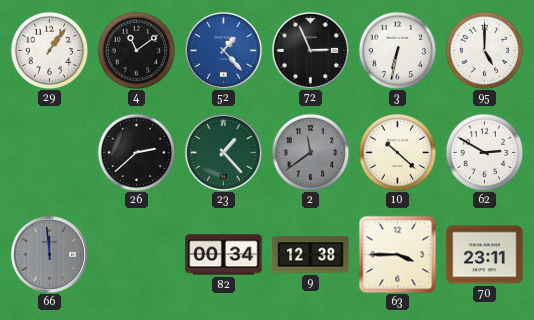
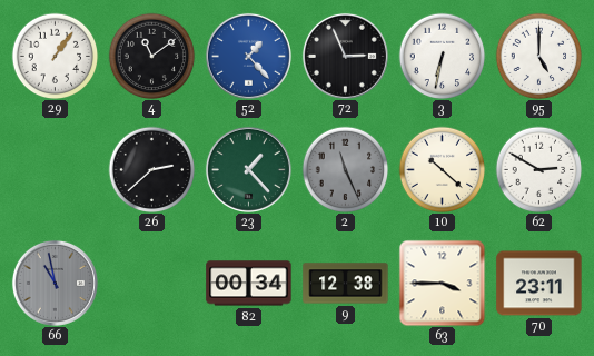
2: 11:39 -> 11:26 (345, 169)
66: 11:59 -> 10:58 (55, 283)
